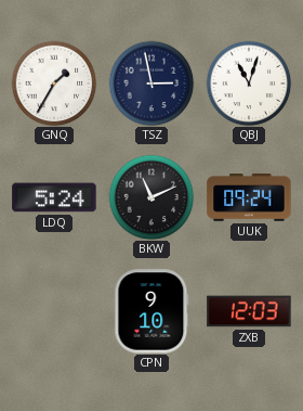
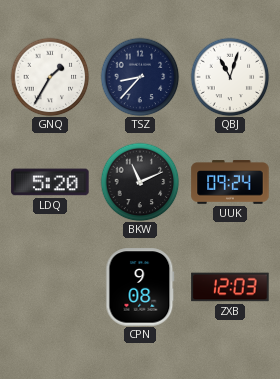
TSZ: 2:58 -> 8:37 (140, 77)
LDQ: 5:24 -> 5:20 (50, 182)
CPN: 9:10 -> 9:08 (140, 287)
